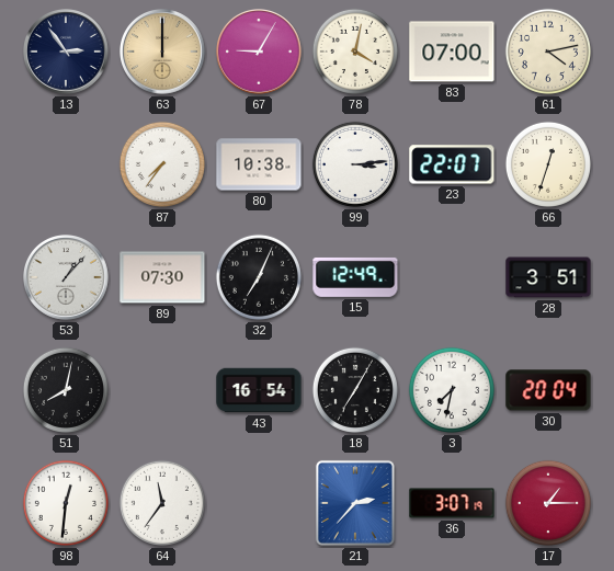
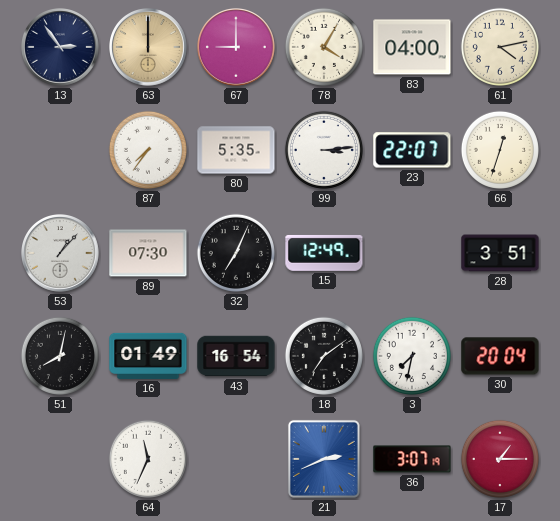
67: 9:05 -> 9:00 (237, 48)
78: 4:02 -> 4:05 (324, 47)
83: 07:00 -> 04:00 (412, 47)
80: 10:38 -> 5:35 (236, 150)
16: none -> 01:49 (148, 356)
18: 7:05 -> 7:09 (324, 356)
98: 12:31 -> none (66, 503)
64: 11:36 -> 11:34 (148, 459)
21: 2:37 -> 2:41 (324, 459)
